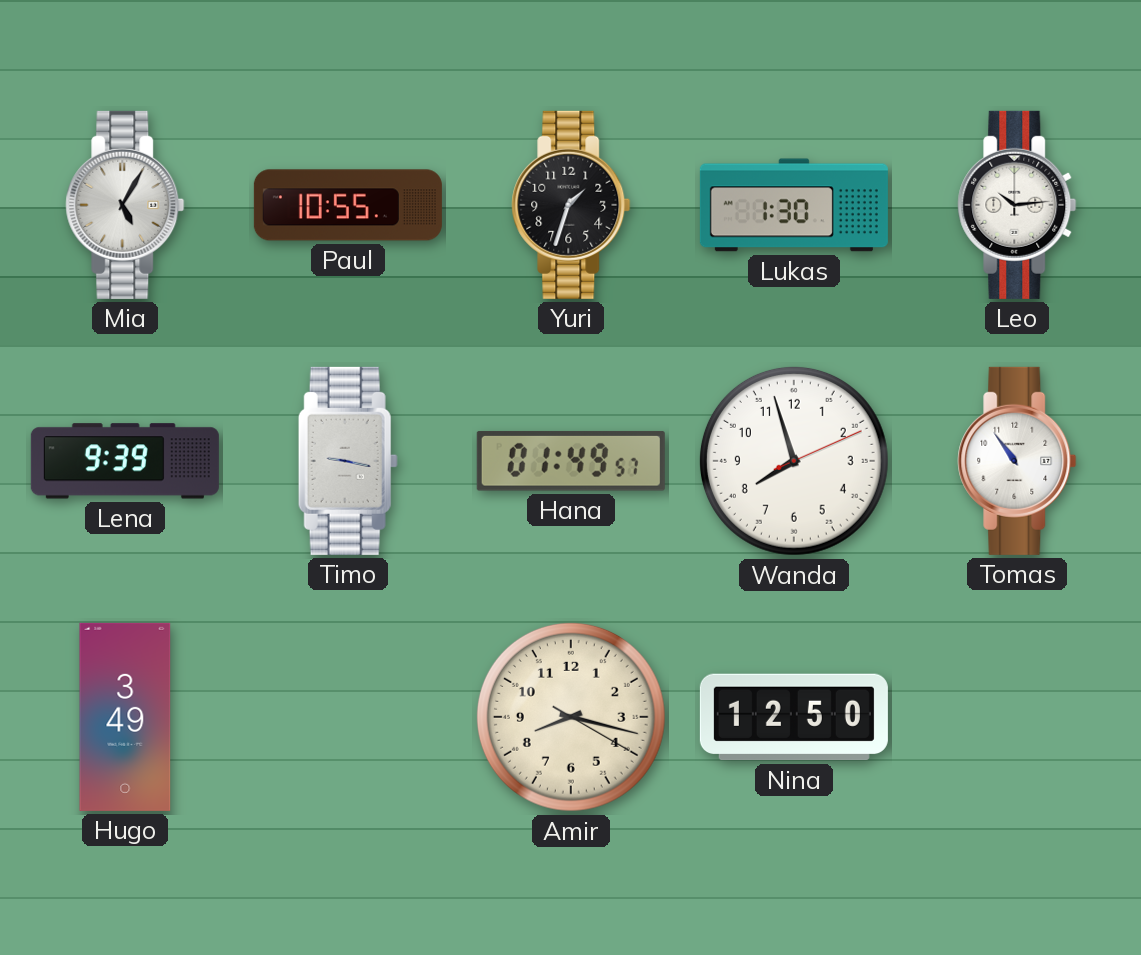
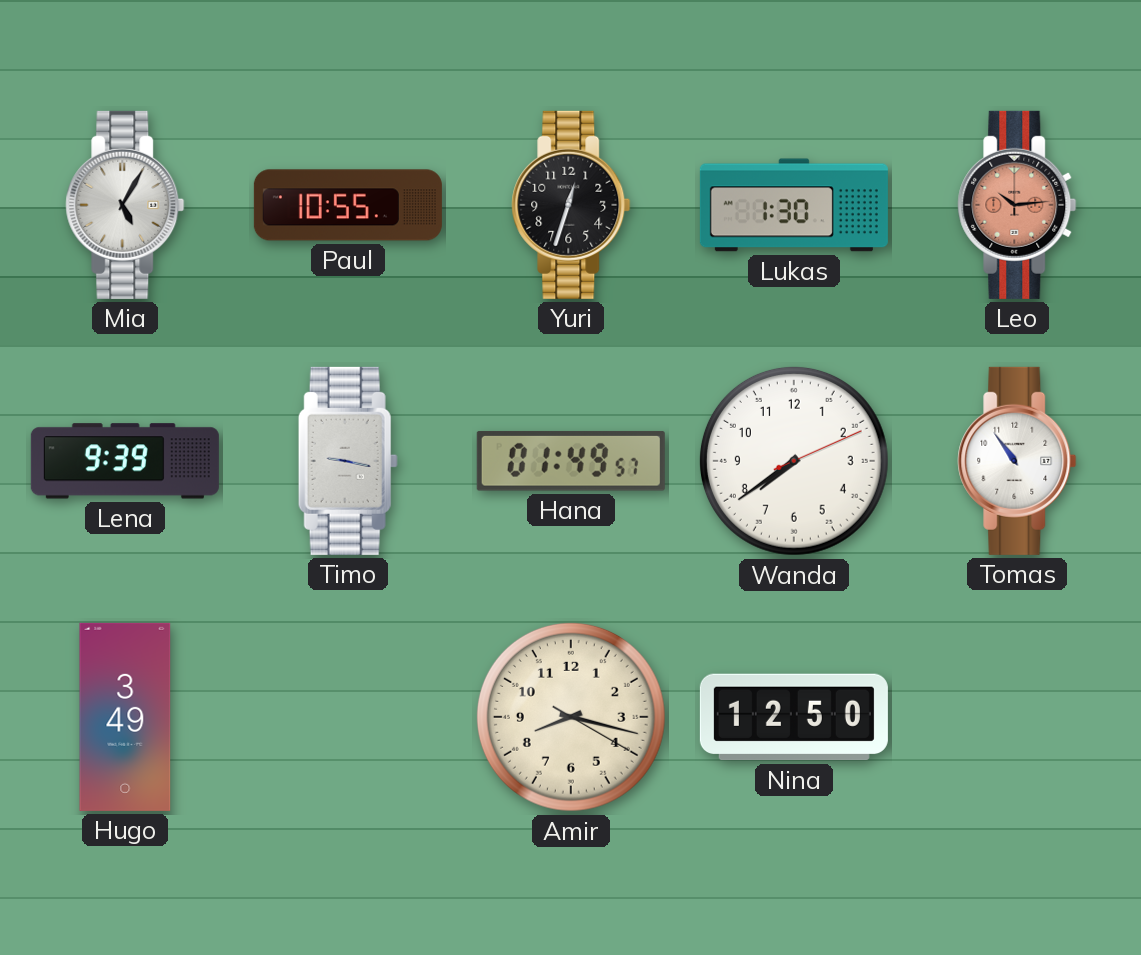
Yuri: 1:33 -> 12:33 (571, 205)
Leo dial: white -> salmon (1017, 205)
Wanda: 7:57 -> 7:39 (794, 461)
